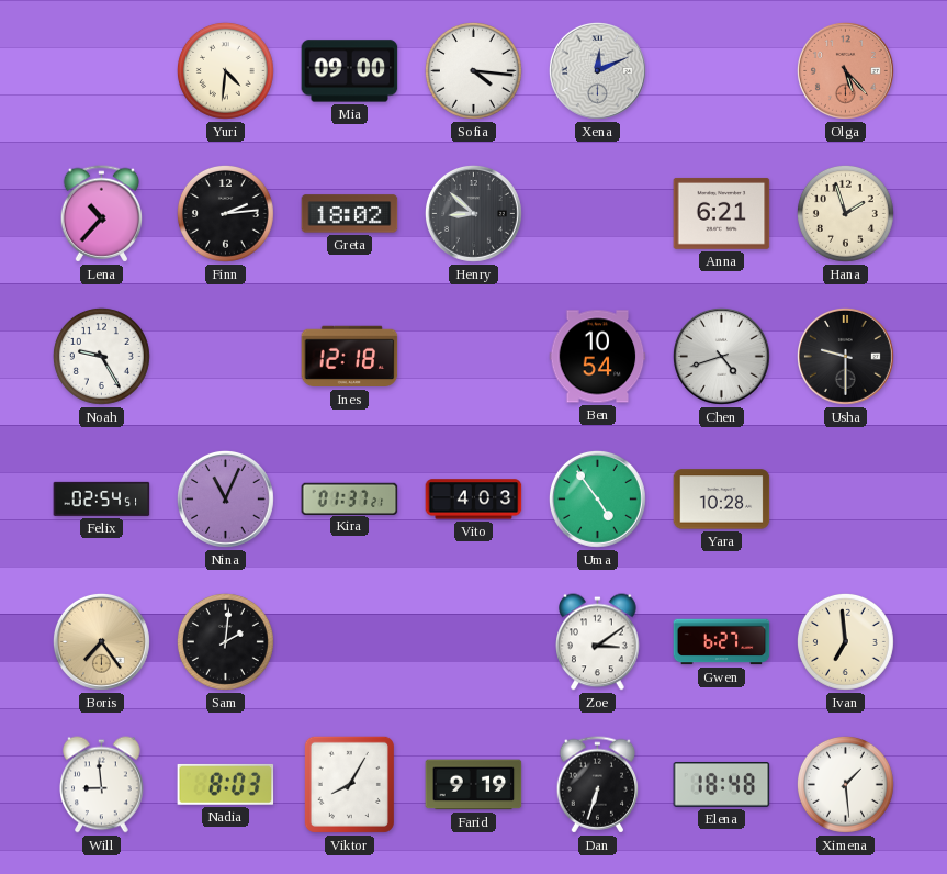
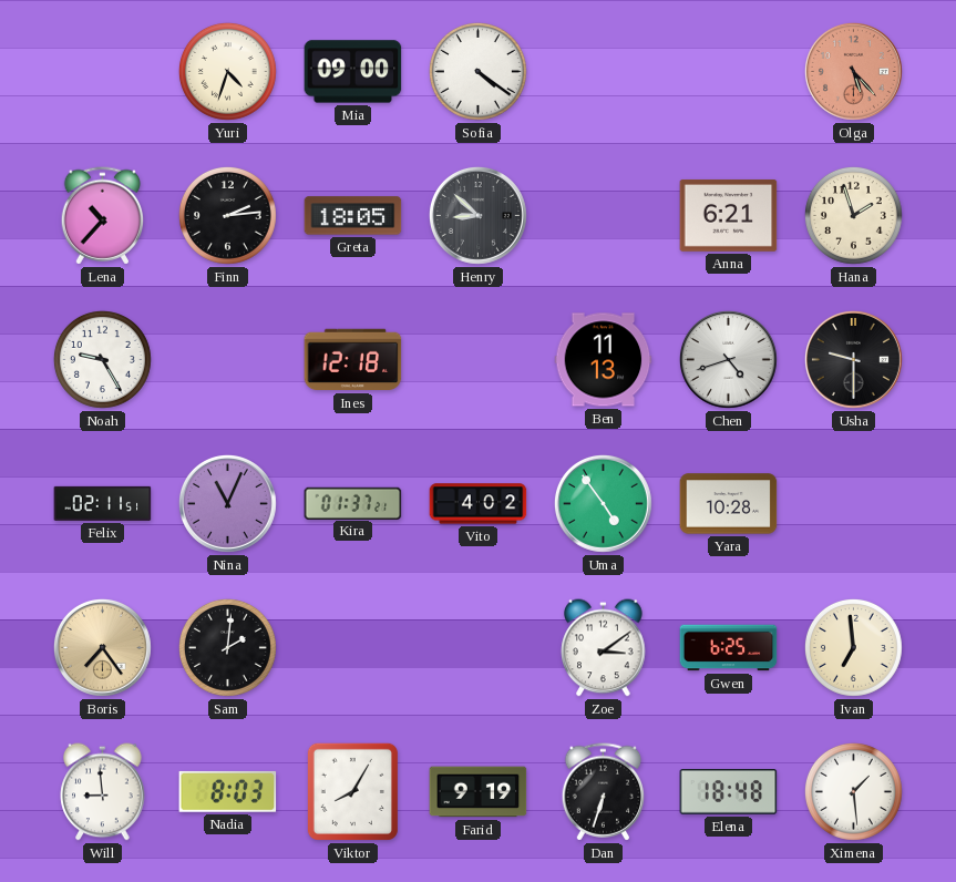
Yuri: 4:31 -> 4:33 (227, 71)
Sofia: 4:16 -> 4:21 (477, 71)
Xena: 12:11 -> none (597, 70)
Greta: 18:02 -> 18:05 (353, 216)
Ben: 10:54 -> 11:13 (604, 360)
Felix: 02:54 -> 02:11 (103, 503)
Vito: 4:03 -> 4:02 (479, 504)
Gwen: 6:27 -> 6:25 (729, 648)
